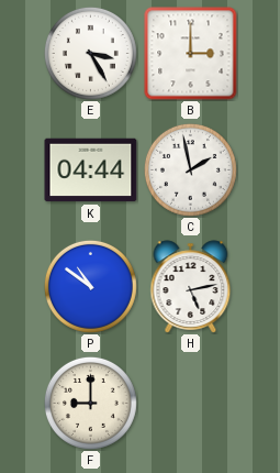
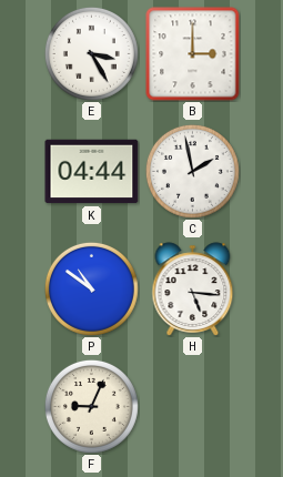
H: 5:13 -> 5:16 (193, 290)
F: 9:00 -> 9:04 (91, 406)
